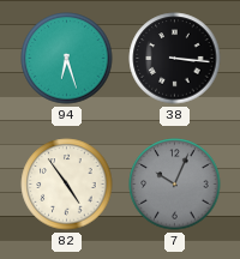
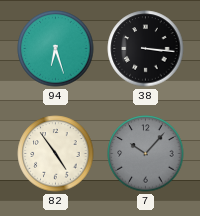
7: 10:04 -> 10:07 (146, 154)
